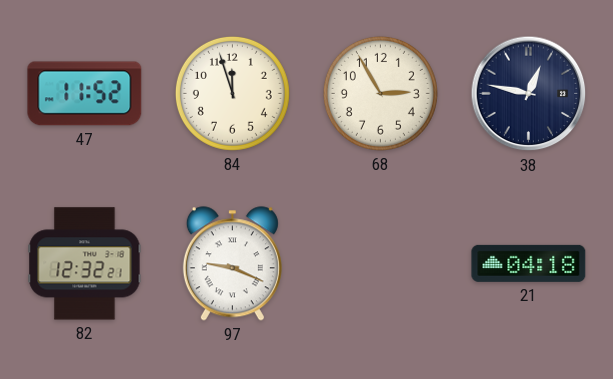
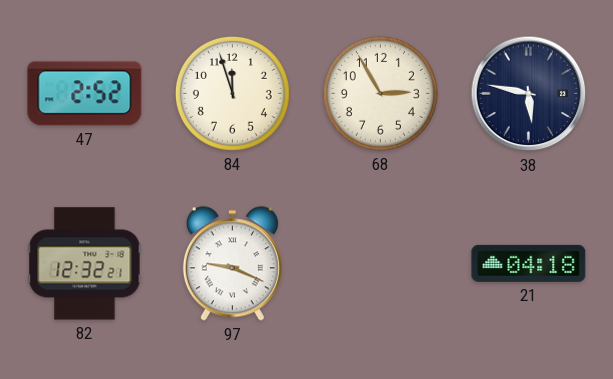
47: 11:52 -> 2:52 (85, 94)
38: 12:47 -> 5:47 (529, 94)
